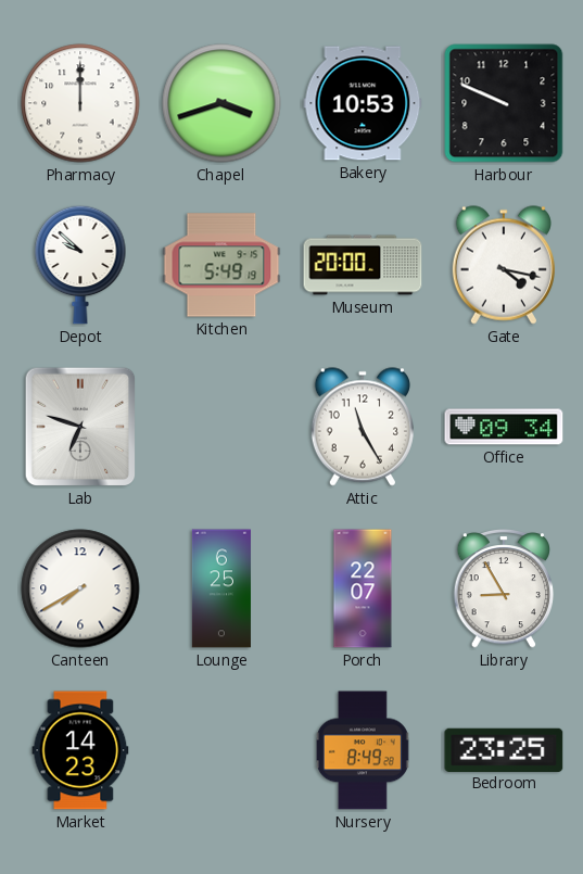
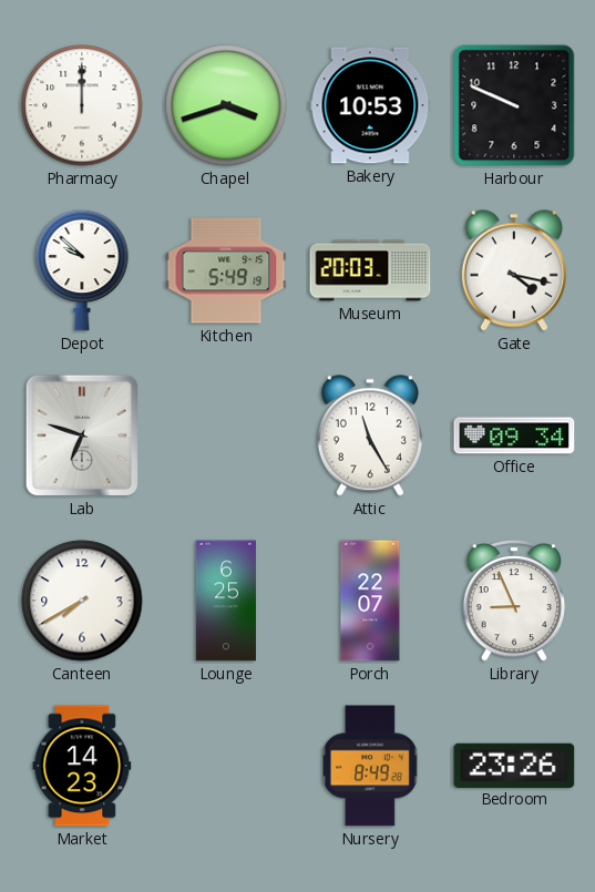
Museum: 20:00 -> 20:03 (370, 270)
Library: 8:55 -> 8:56 (514, 601)
Bedroom: 23:25 -> 23:26 (514, 765)
